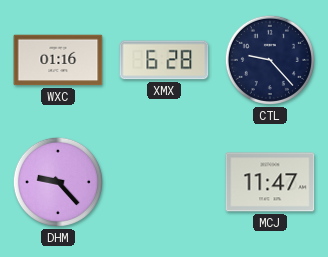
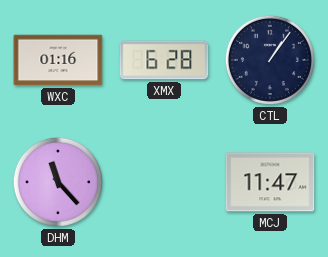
CTL: 9:23 -> 1:06 (270, 60)
DHM: 9:23 -> 11:23 (58, 182)
